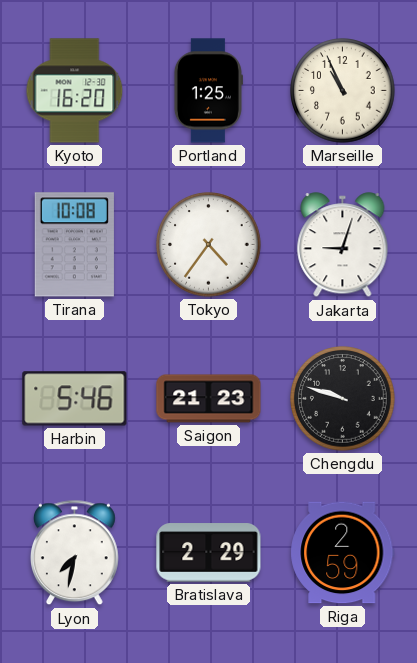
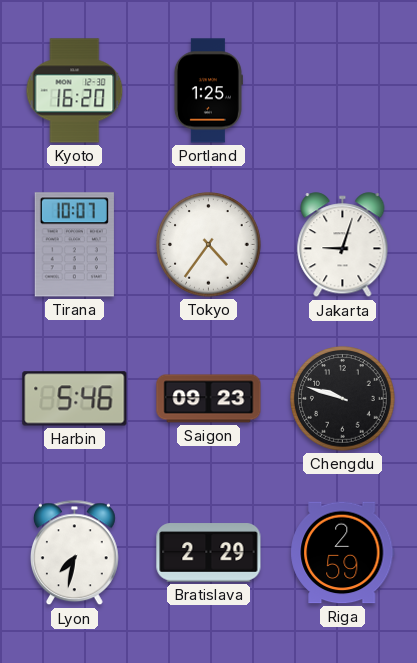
Marseille: 10:56 -> none (343, 91)
Tirana: 10:08 -> 10:07 (74, 245)
Saigon: 21:23 -> 09:23 (209, 399)
